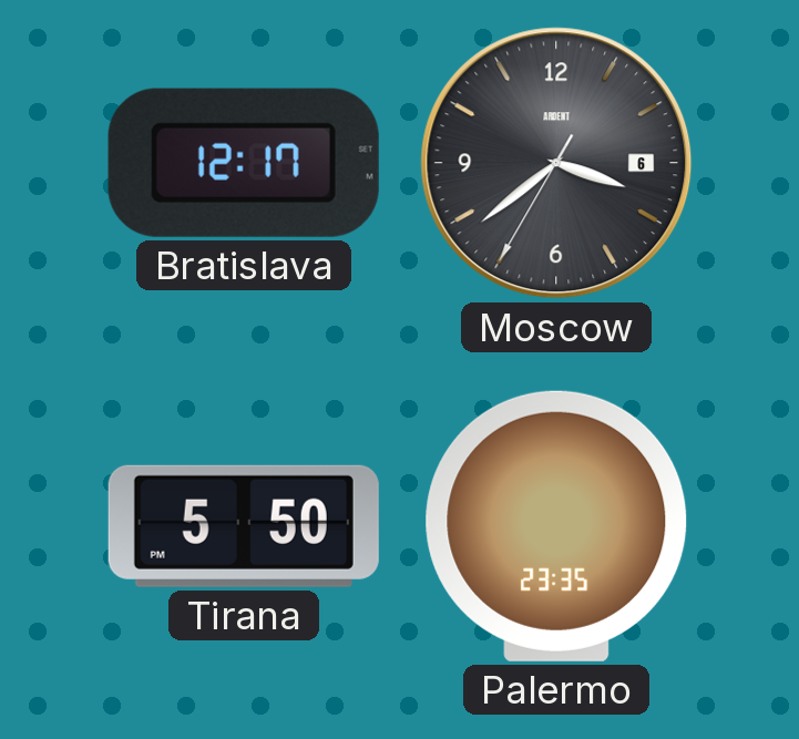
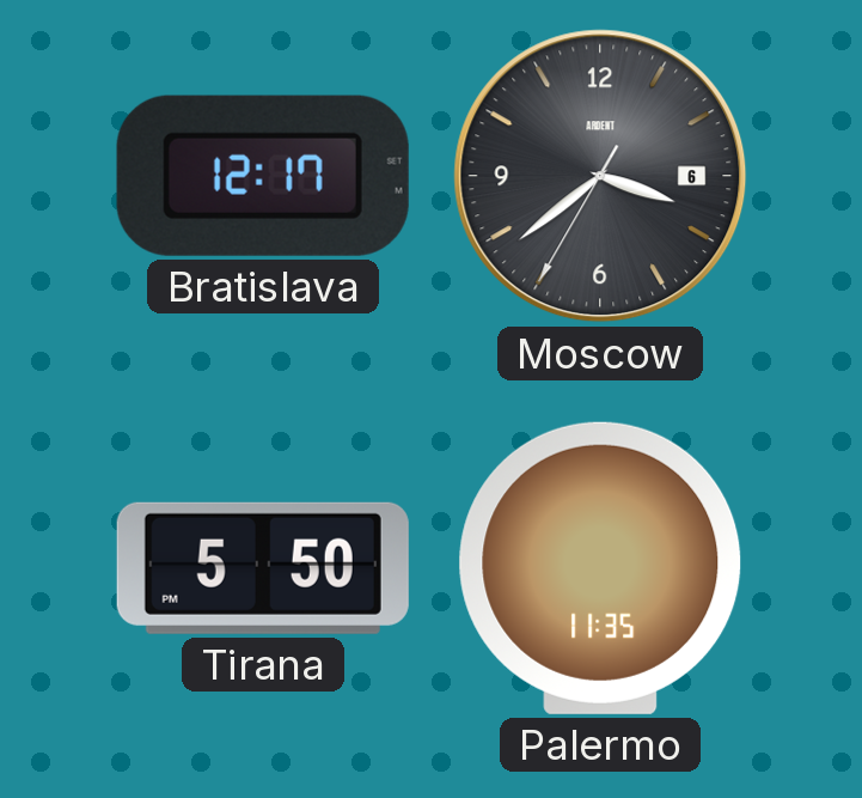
Palermo: 23:35 -> 11:35 (600, 568)
